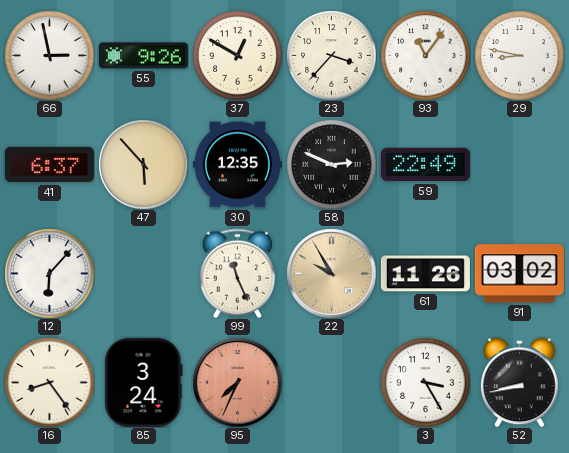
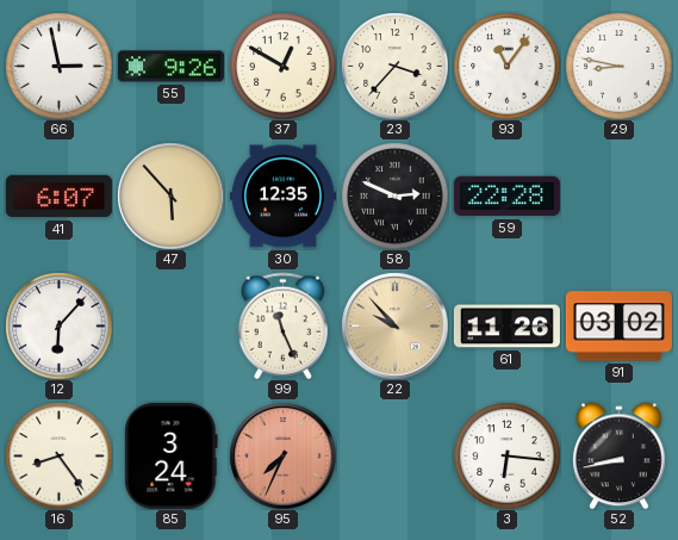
41: 6:37 -> 6:07 (58, 197)
59: 22:49 -> 22:28 (506, 197)
22: 9:55 -> 9:53 (394, 325)
3: 3:25 -> 6:16 (506, 455)
